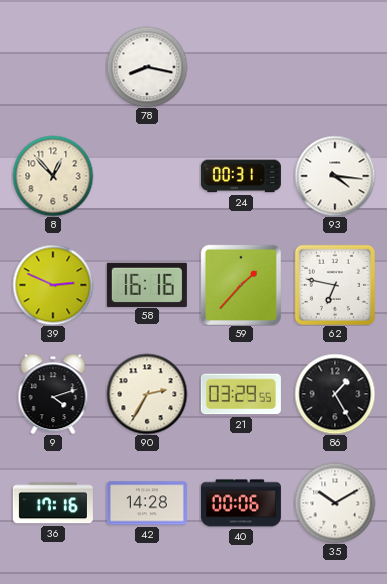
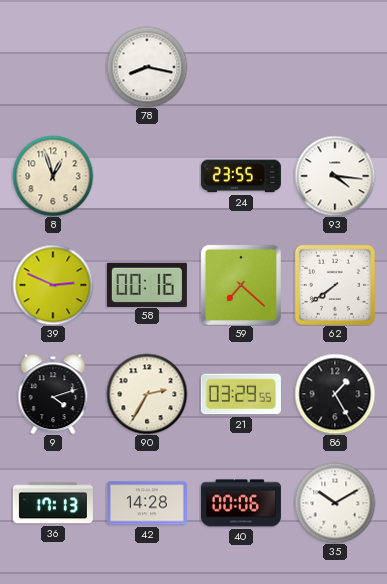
8: 12:53 -> 12:57 (53, 176)
24: 00:31 -> 23:55 (241, 176)
58: 16:16 -> 00:16 (147, 284)
59: 1:37 -> 7:22 (241, 285)
62: 6:47 -> 7:39 (335, 285)
36: 17:16 -> 17:13 (53, 503)
